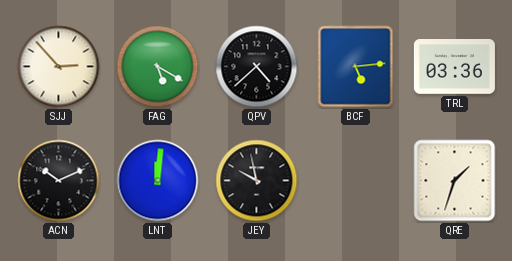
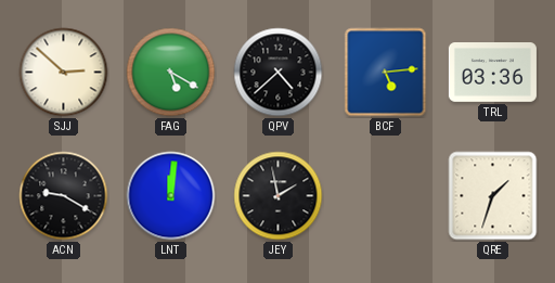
SJJ: 2:53 -> 2:52 (64, 73)
ACN: 10:11 -> 9:20 (64, 196)
JEY: 9:58 -> 1:58 (279, 196)
